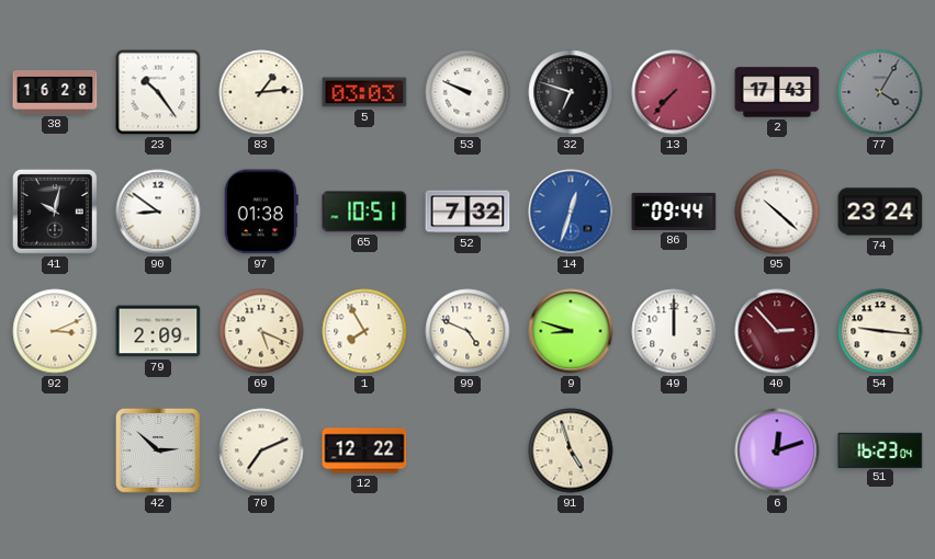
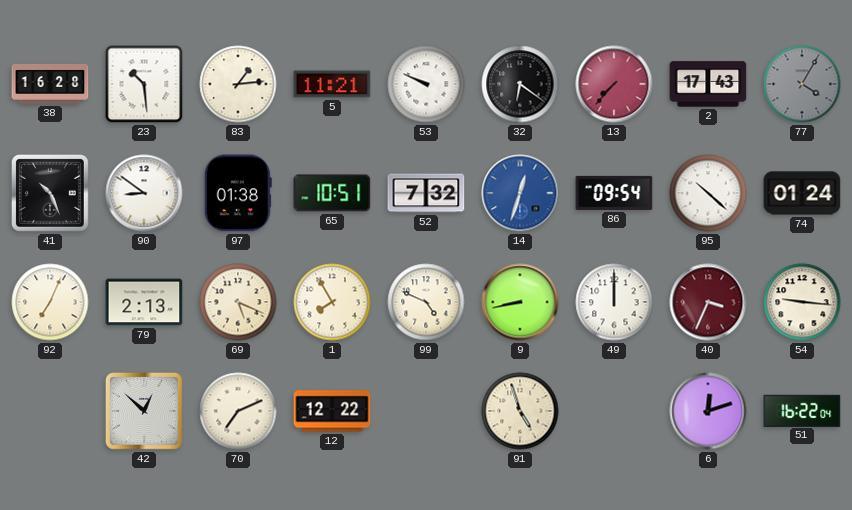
23: 10:24 -> 10:29 (144, 84)
5: 03:03 -> 11:21 (332, 84)
32: 6:48 -> 6:21 (520, 84)
41: 10:02 -> 10:26 (50, 193)
86: 09:44 -> 09:54 (614, 193)
74: 23:24 -> 01:24 (802, 193)
92: 3:11 -> 7:04 (50, 302)
79: 2:09 -> 2:13 (144, 302)
9: 8:48 -> 8:43 (520, 302)
40: 2:53 -> 3:34 (708, 302)
42: 2:52 -> 12:52 (144, 411)
51: 16:23 -> 16:22 (802, 410)
